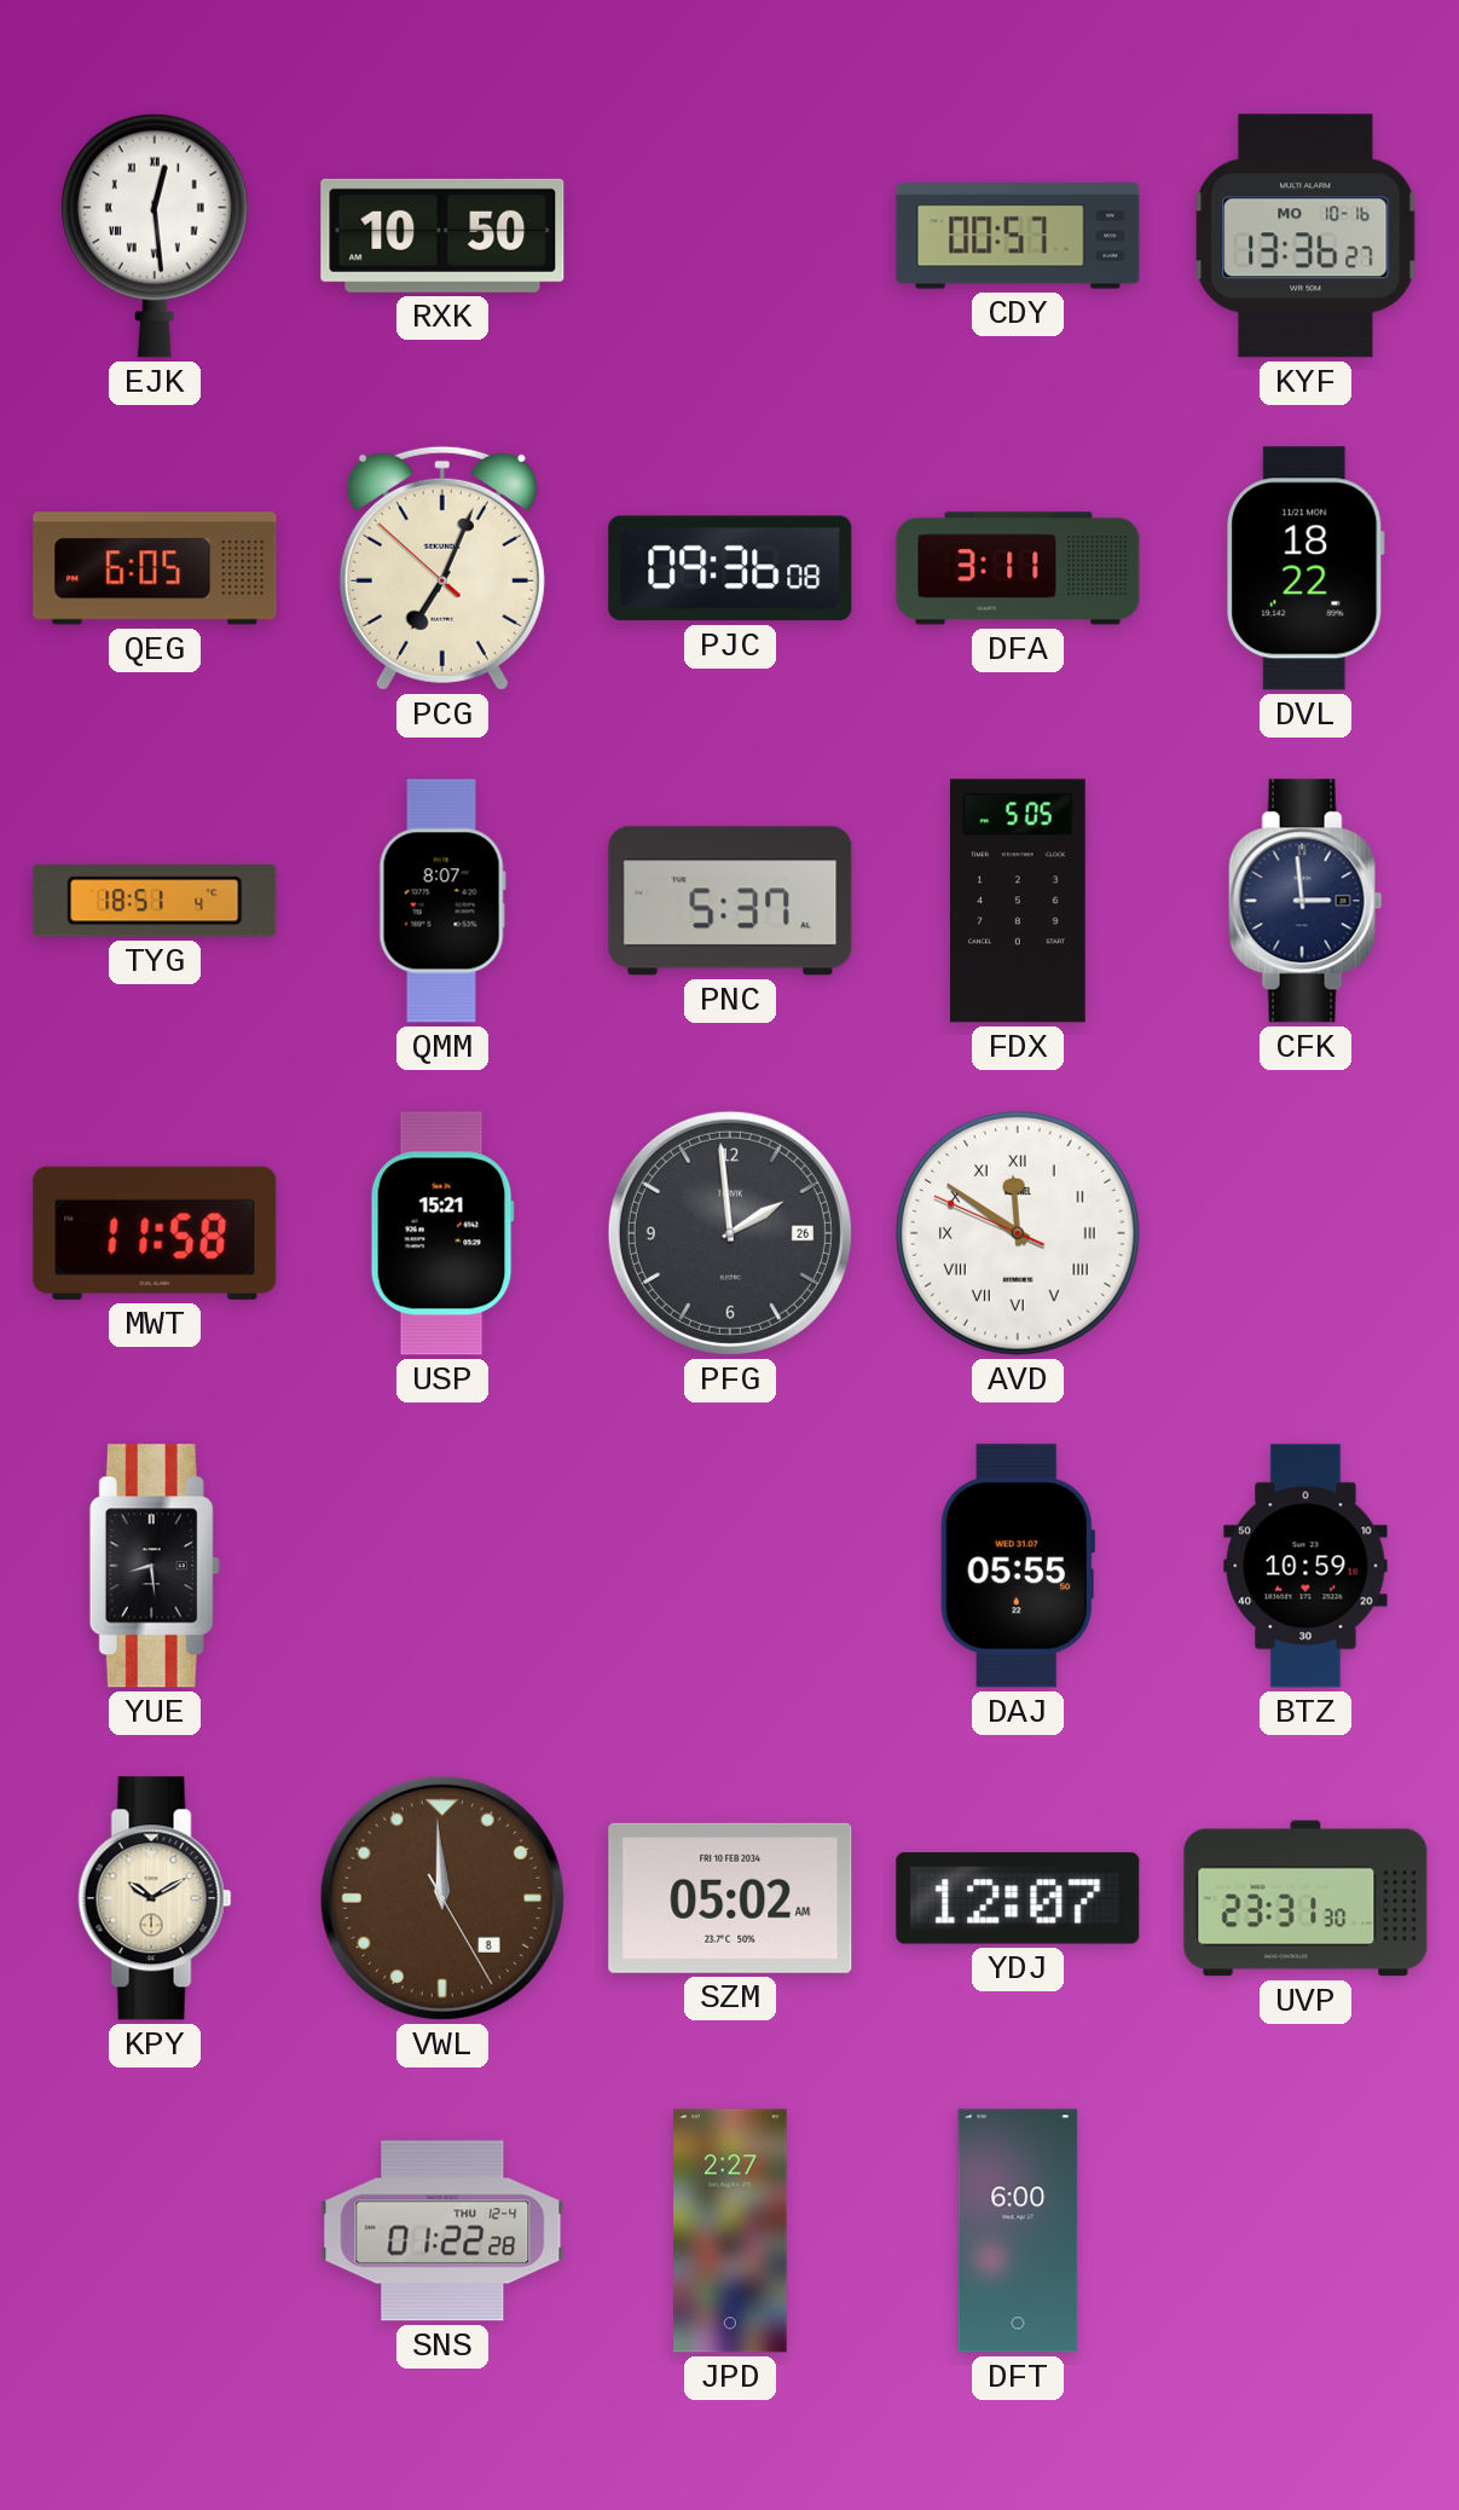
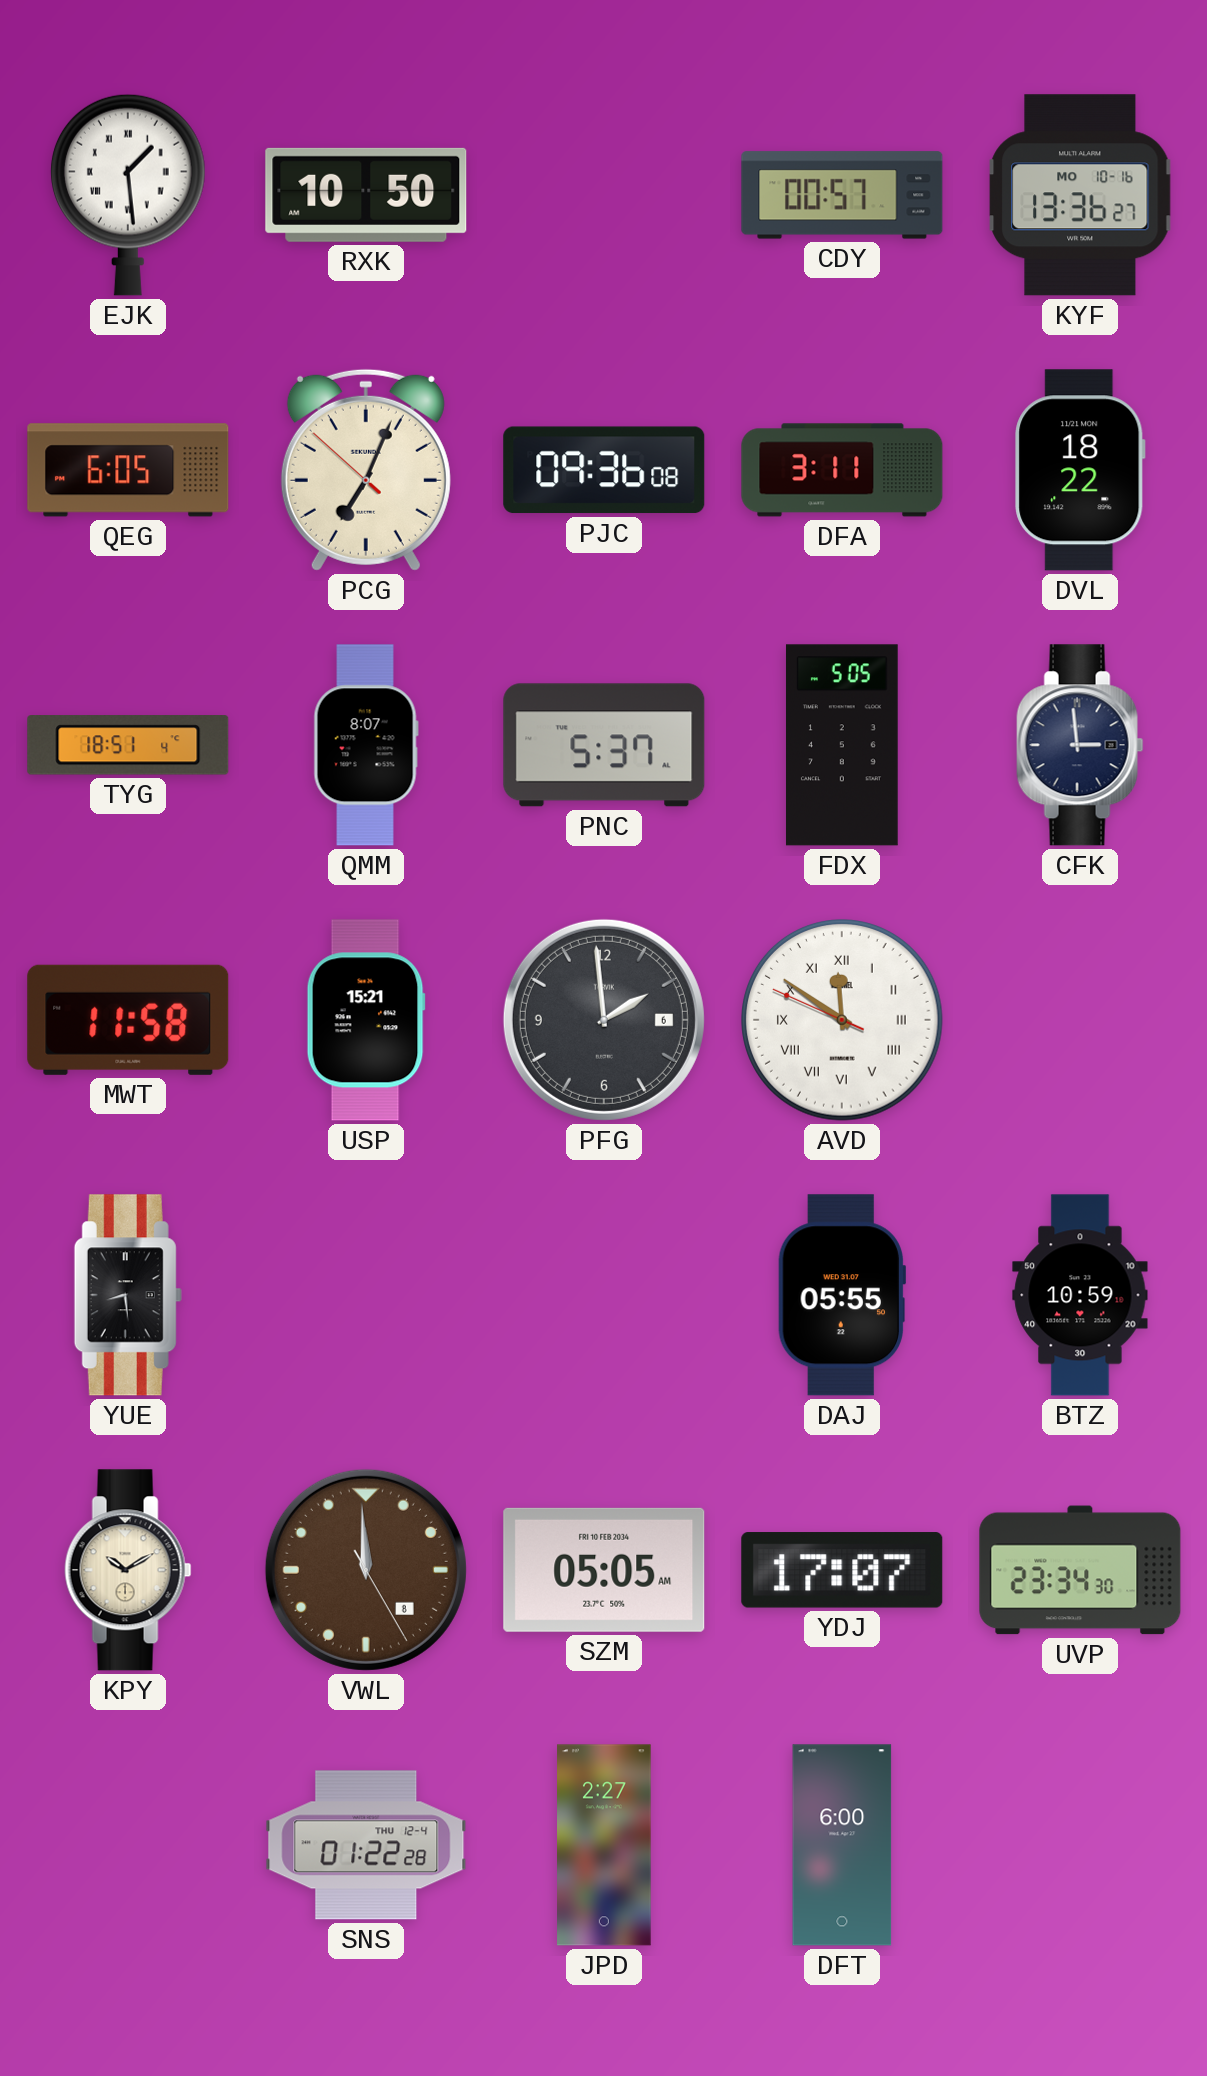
EJK: 12:29 -> 1:29 (128, 195)
PFG date: 26 -> 6 (604, 1020)
SZM: 05:02 -> 05:05 (604, 1570)
YDJ: 12:07 -> 17:07 (842, 1570)
UVP: 23:31 -> 23:34 (1080, 1570)
